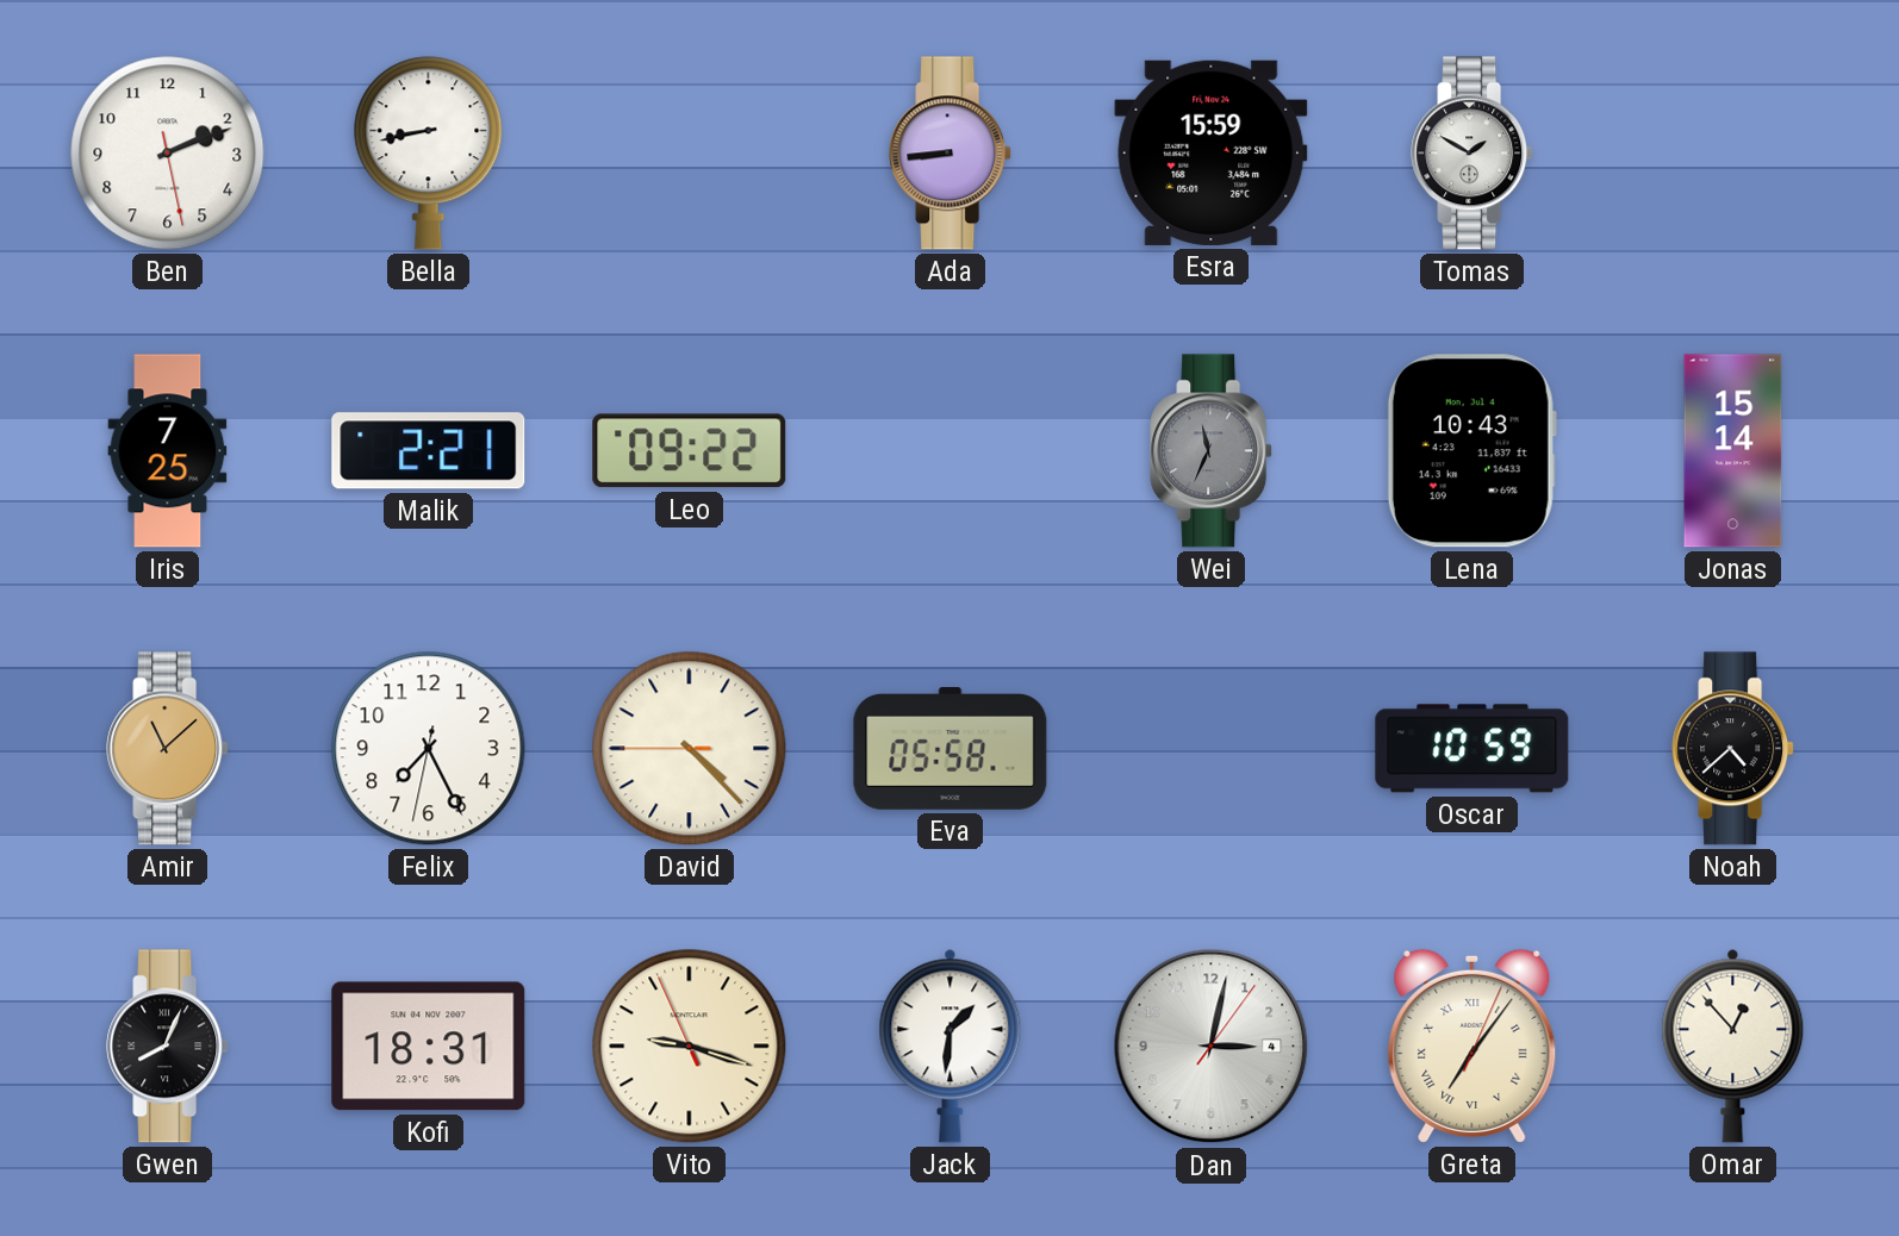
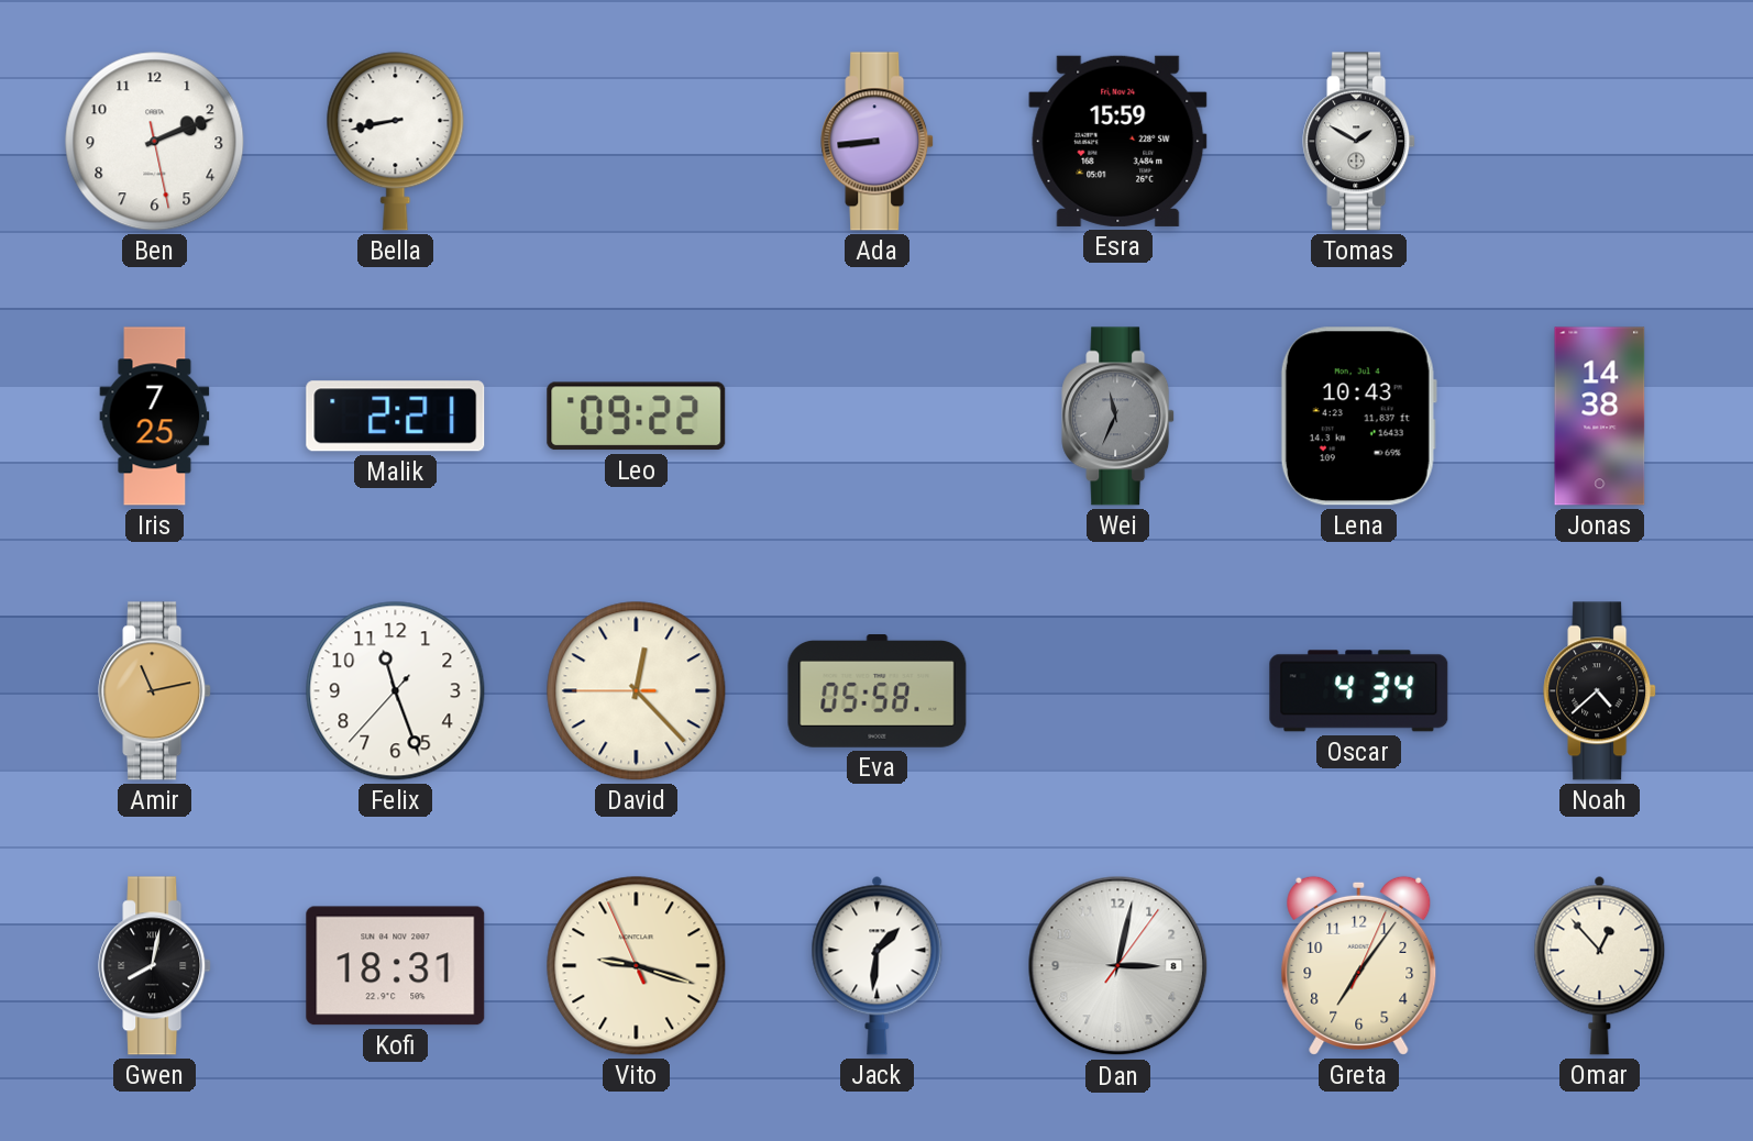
Jonas: 15:14 -> 14:38 (1600, 417)
Amir: 11:08 -> 11:13 (155, 691)
Felix: 7:25 -> 11:26 (396, 691)
David: 4:22 -> 12:22 (637, 691)
Oscar: 10:59 -> 4:34 (1359, 691)
Gwen: 8:04 -> 8:02 (155, 966)
Dan date: 4 -> 8 (1118, 966)
Greta numerals: Roman -> Arabic (1359, 965)
